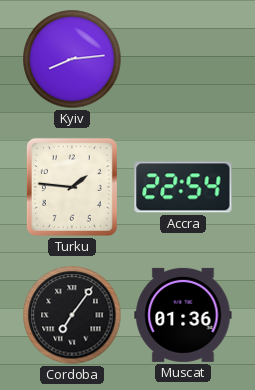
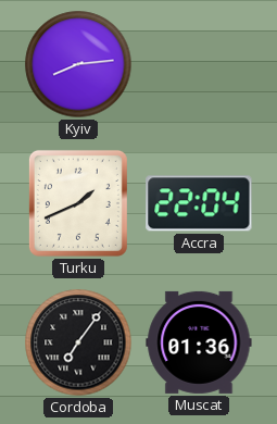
Turku: 1:46 -> 1:41 (78, 203)
Accra: 22:54 -> 22:04 (199, 203)
